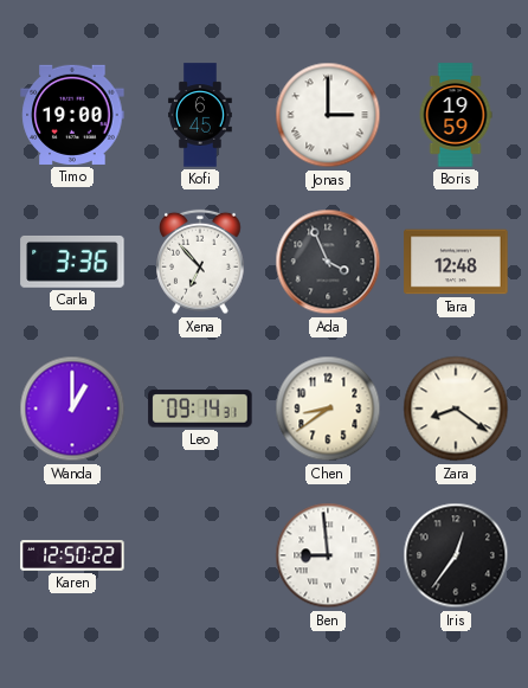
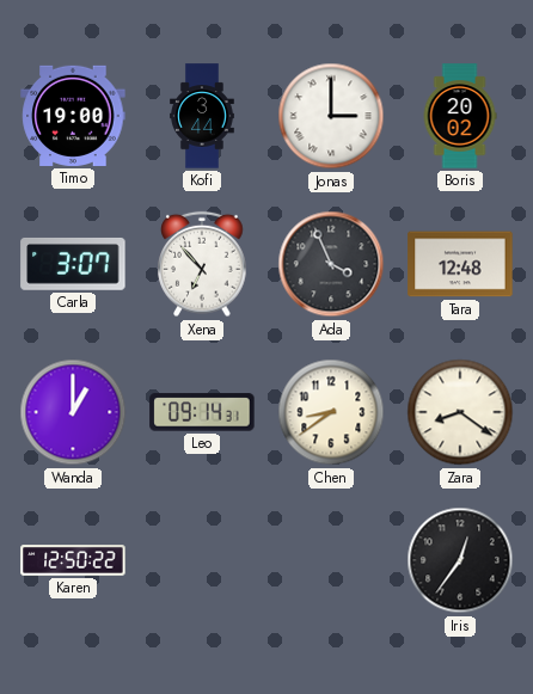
Kofi: 6:45 -> 3:44 (203, 116)
Boris: 19:59 -> 20:02 (460, 116)
Carla: 3:36 -> 3:07 (73, 264)
Ben: 8:59 -> none (328, 555)
